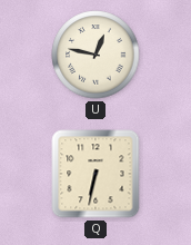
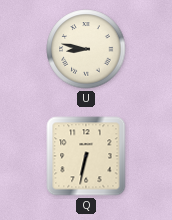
U: 12:47 -> 8:47 (86, 49)
